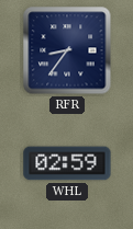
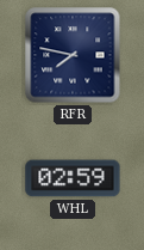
RFR: 8:36 -> 7:47 (73, 55)
